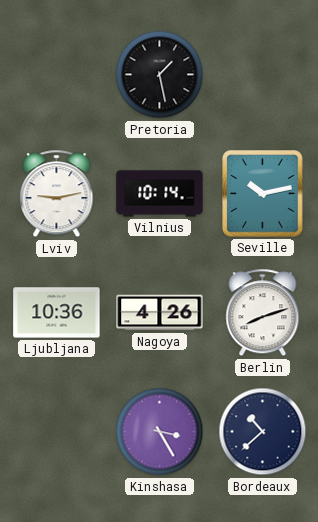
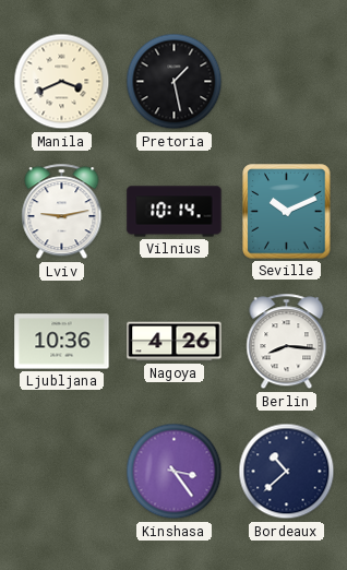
Manila: none -> 3:41 (62, 82)
Seville: 10:13 -> 10:11 (287, 212)
Berlin: 8:12 -> 8:16 (287, 342)
Kinshasa: 3:25 -> 3:24 (175, 472)
